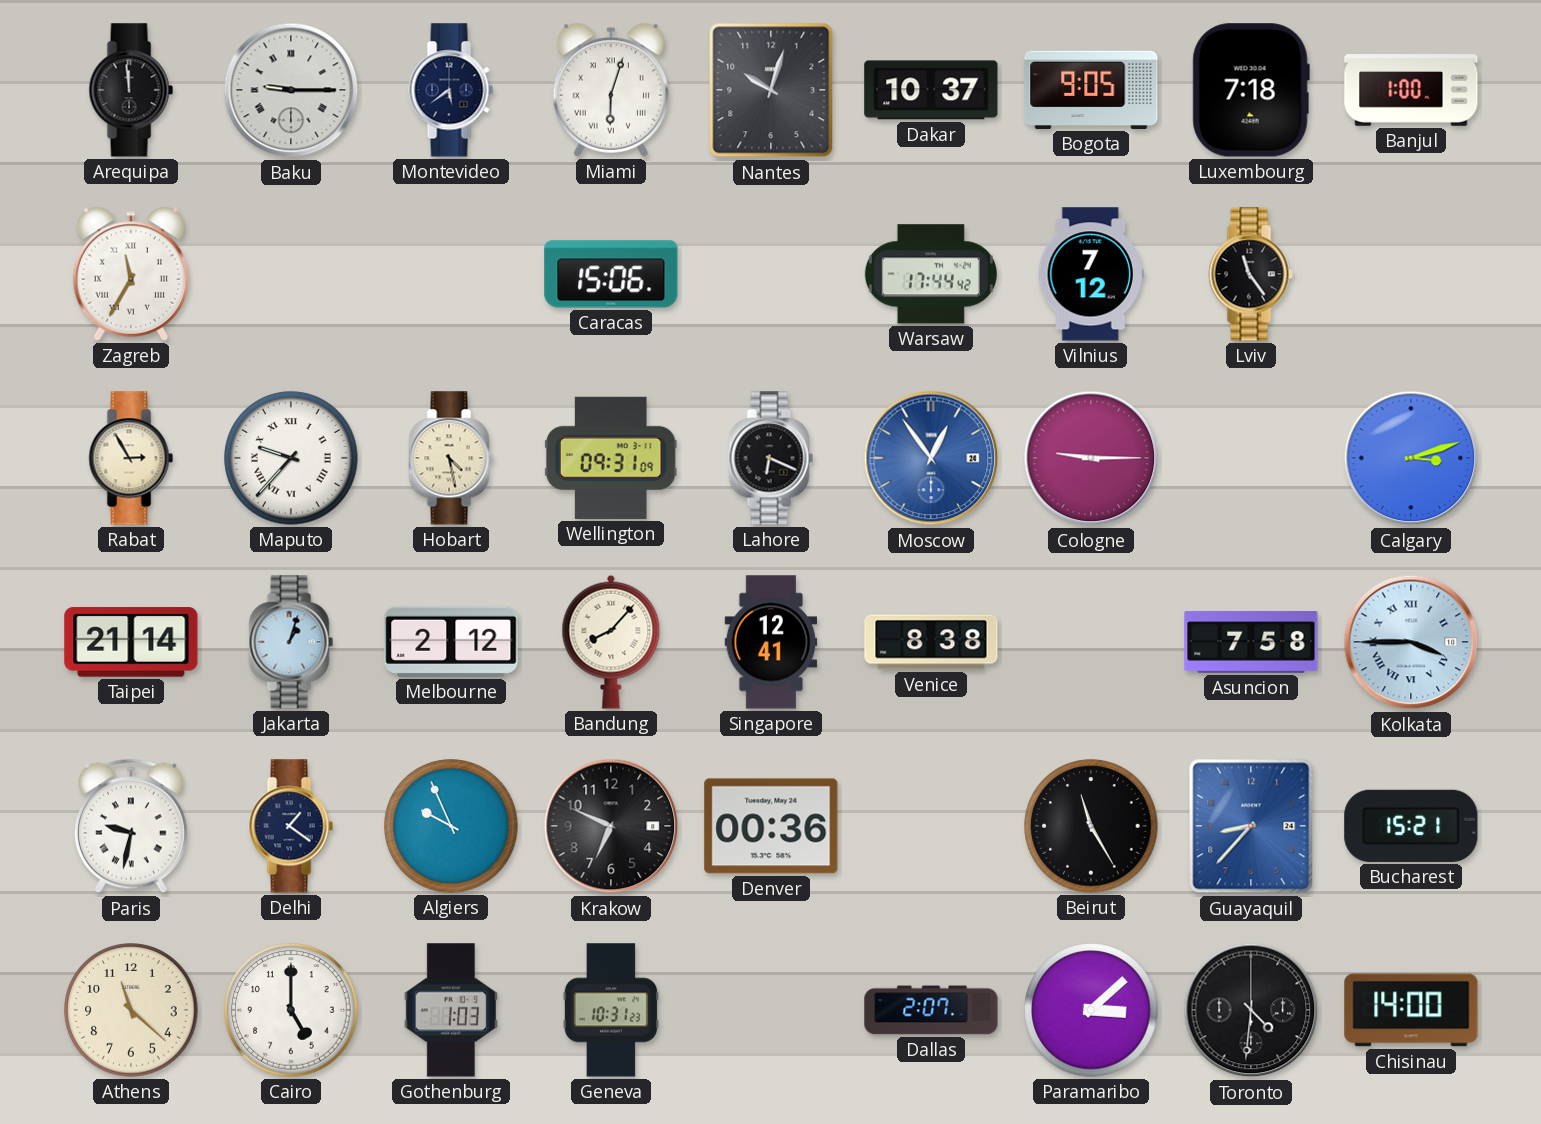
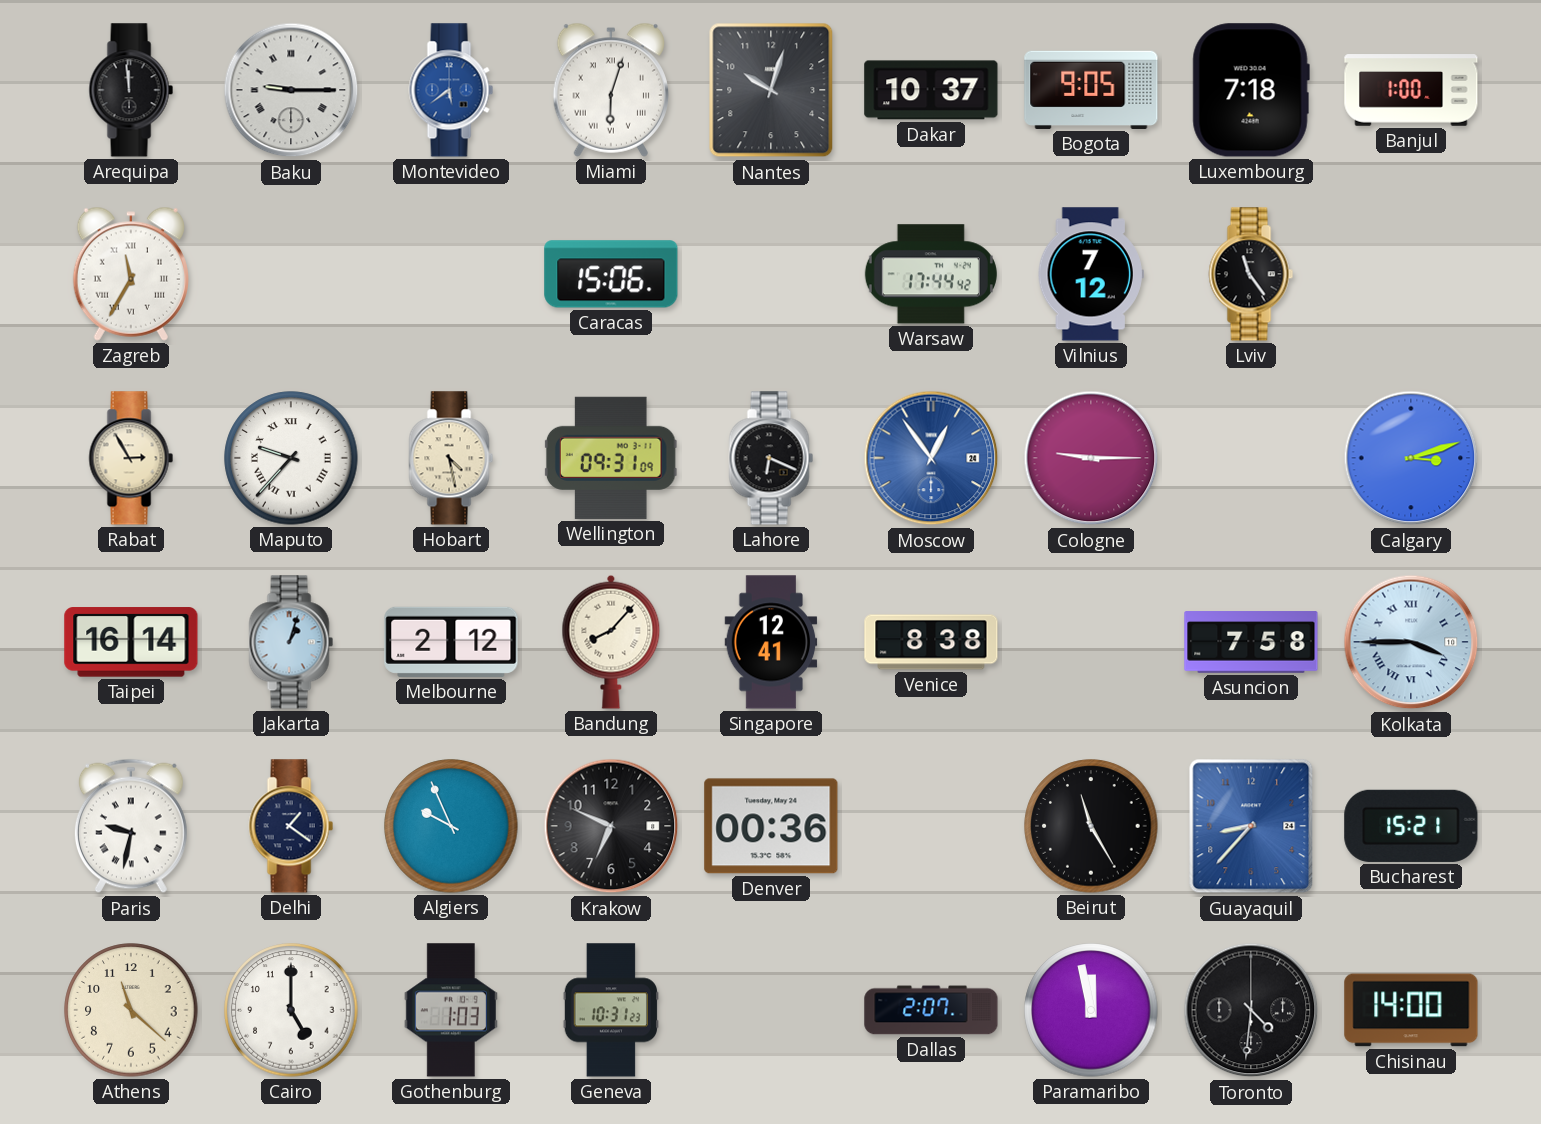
Montevideo dial: navy -> blue (451, 90)
Taipei: 21:14 -> 16:14 (131, 642)
Paramaribo: 3:08 -> 11:58 (1091, 1010)
